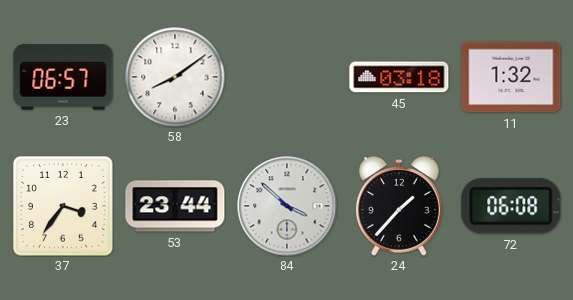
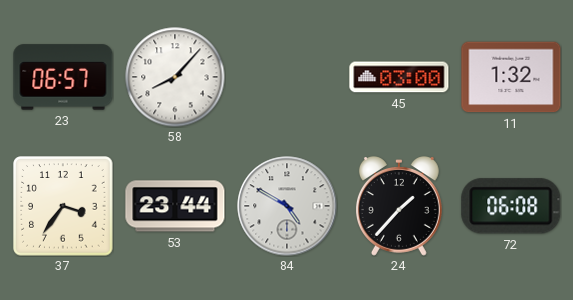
58: 8:09 -> 8:07 (175, 77)
45: 03:18 -> 03:00 (399, 77)
84: 3:52 -> 4:50 (287, 206)
